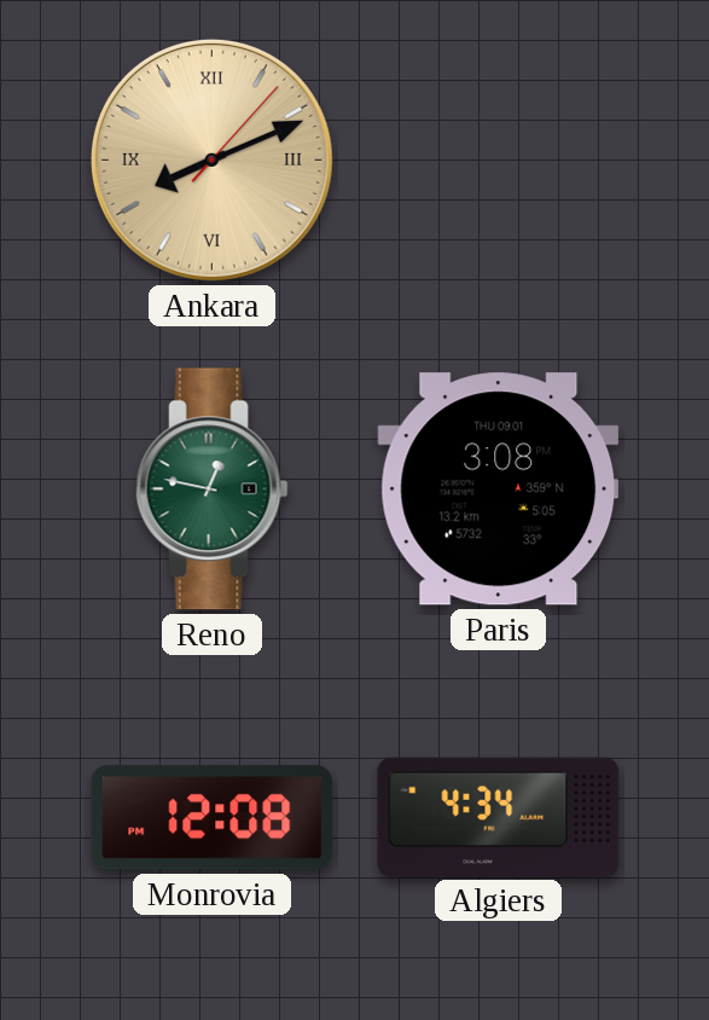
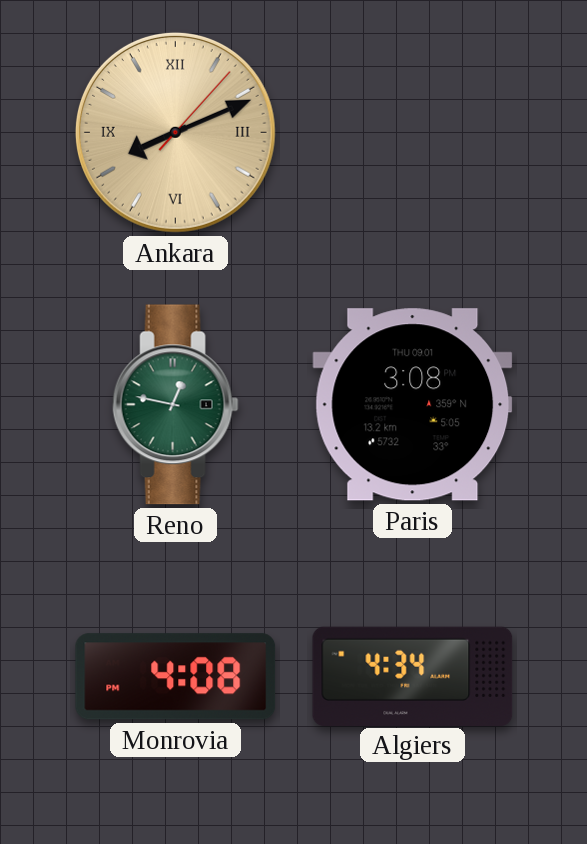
Monrovia: 12:08 -> 4:08 (176, 677)
